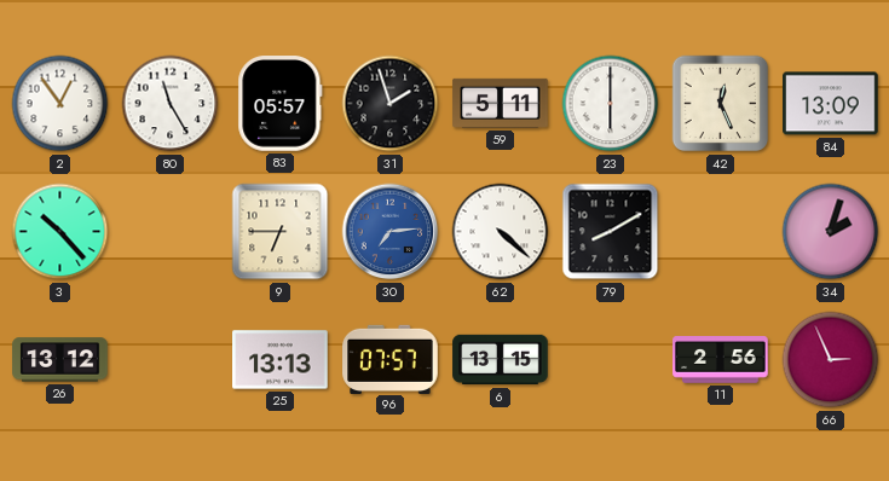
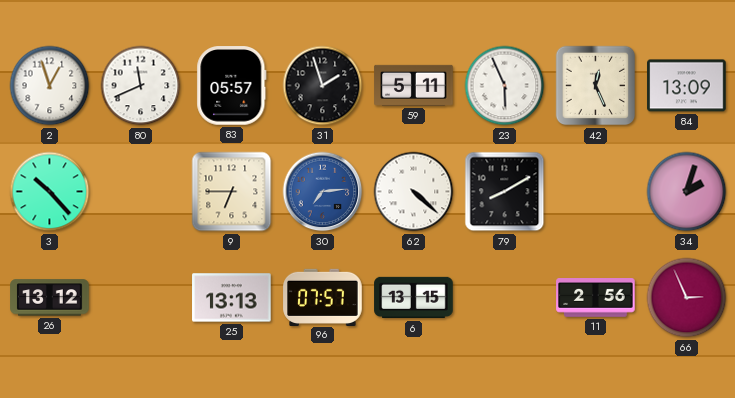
2: 12:54 -> 12:57 (50, 86)
80: 11:25 -> 11:41 (141, 86)
23: 6:00 -> 5:56 (505, 86)
